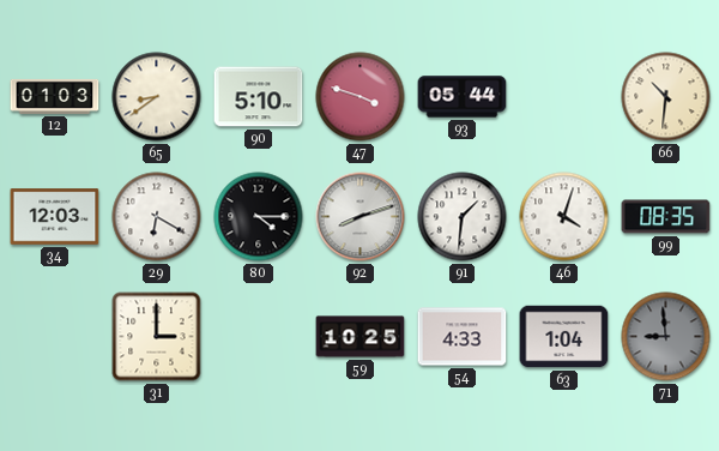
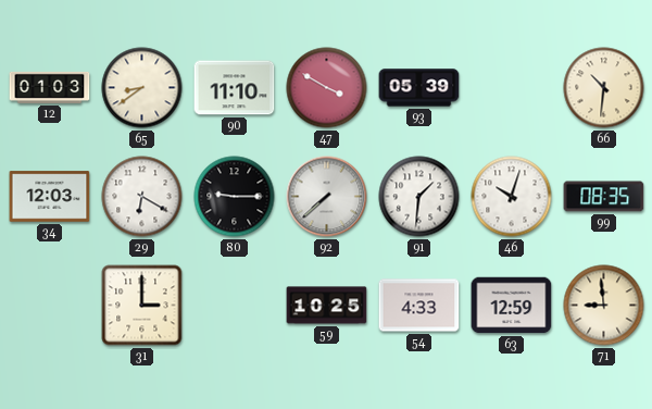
90: 5:10 -> 11:10 (235, 88)
47: 3:48 -> 3:50 (327, 88)
93: 05:44 -> 05:39 (419, 88)
80: 4:15 -> 9:15 (235, 197)
92: 8:12 -> 7:38 (327, 197)
46: 4:03 -> 10:03 (512, 197)
63: 1:04 -> 12:59 (512, 306)
71 dial: grey -> cream (604, 306)
